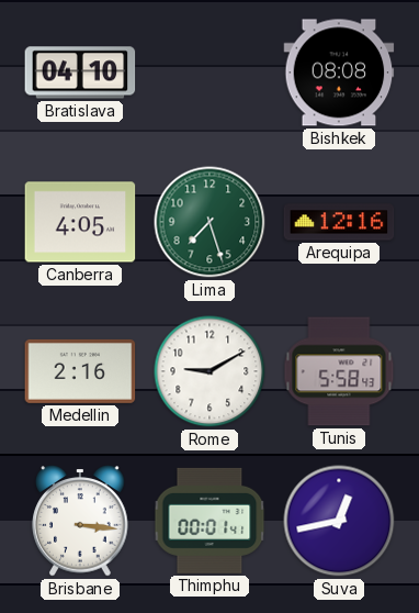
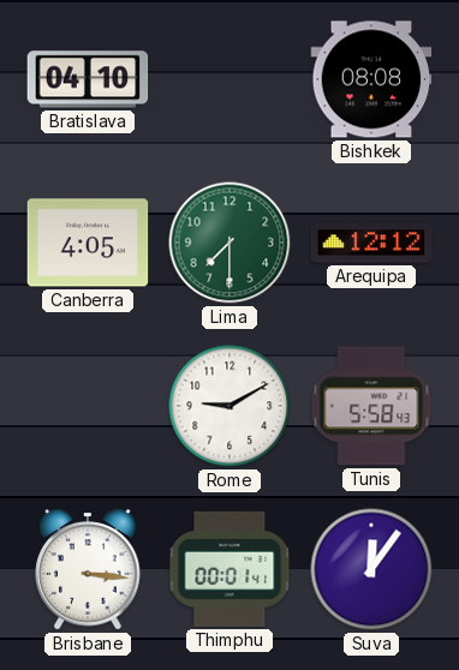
Lima: 7:27 -> 7:30 (229, 243)
Arequipa: 12:16 -> 12:12 (371, 243)
Medellin: 2:16 -> none (80, 371)
Suva: 12:43 -> 12:06 (371, 569)
